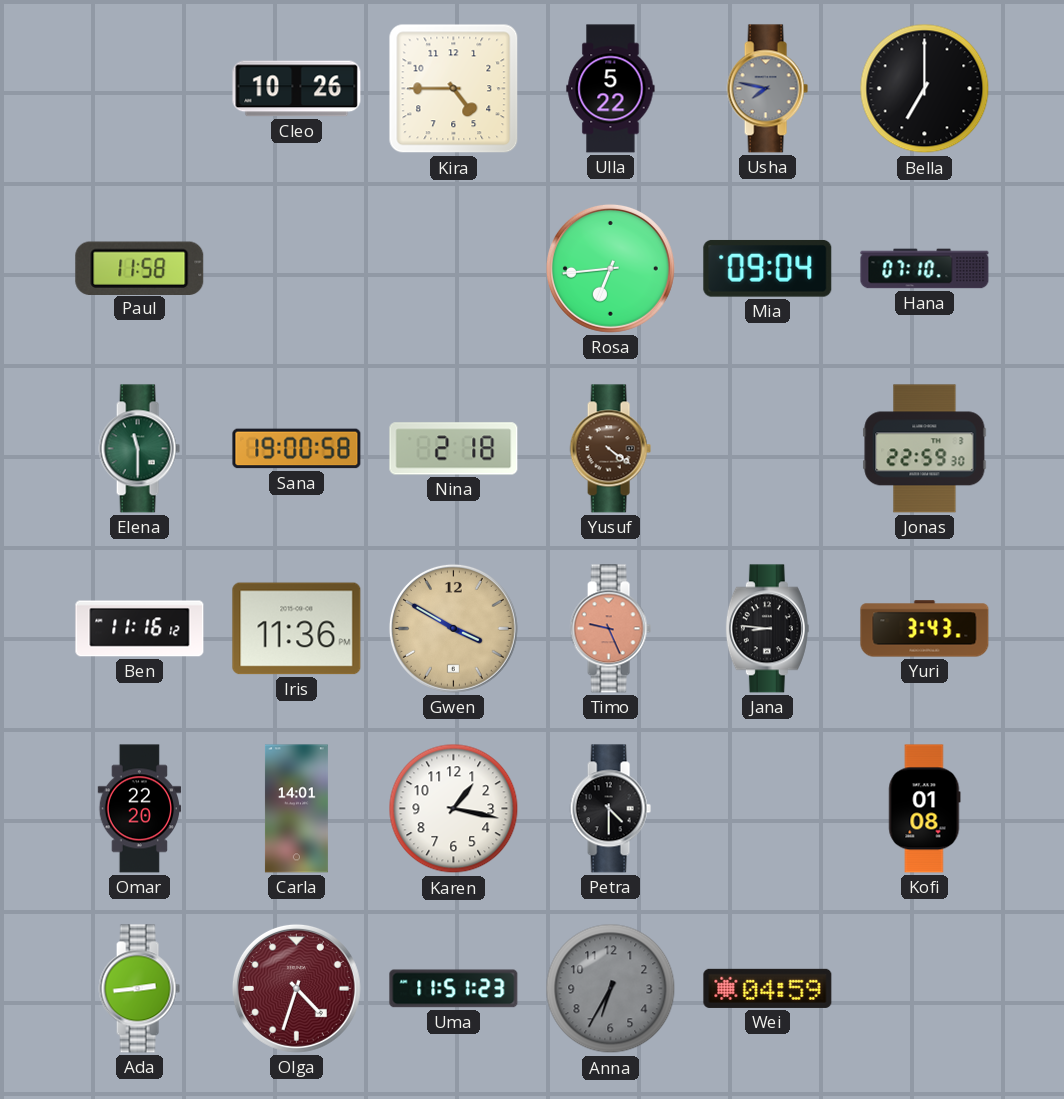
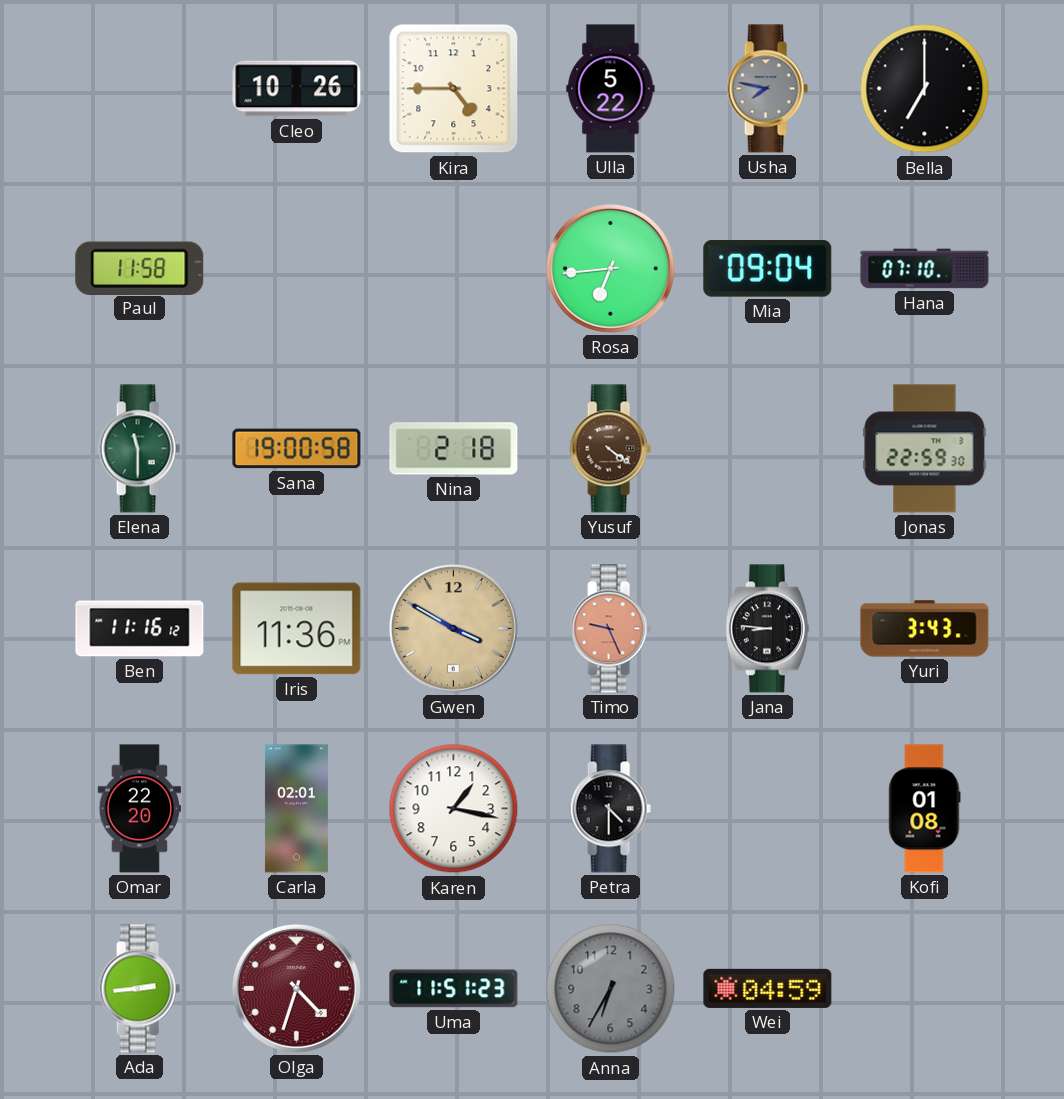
Carla: 14:01 -> 02:01 (296, 809)
